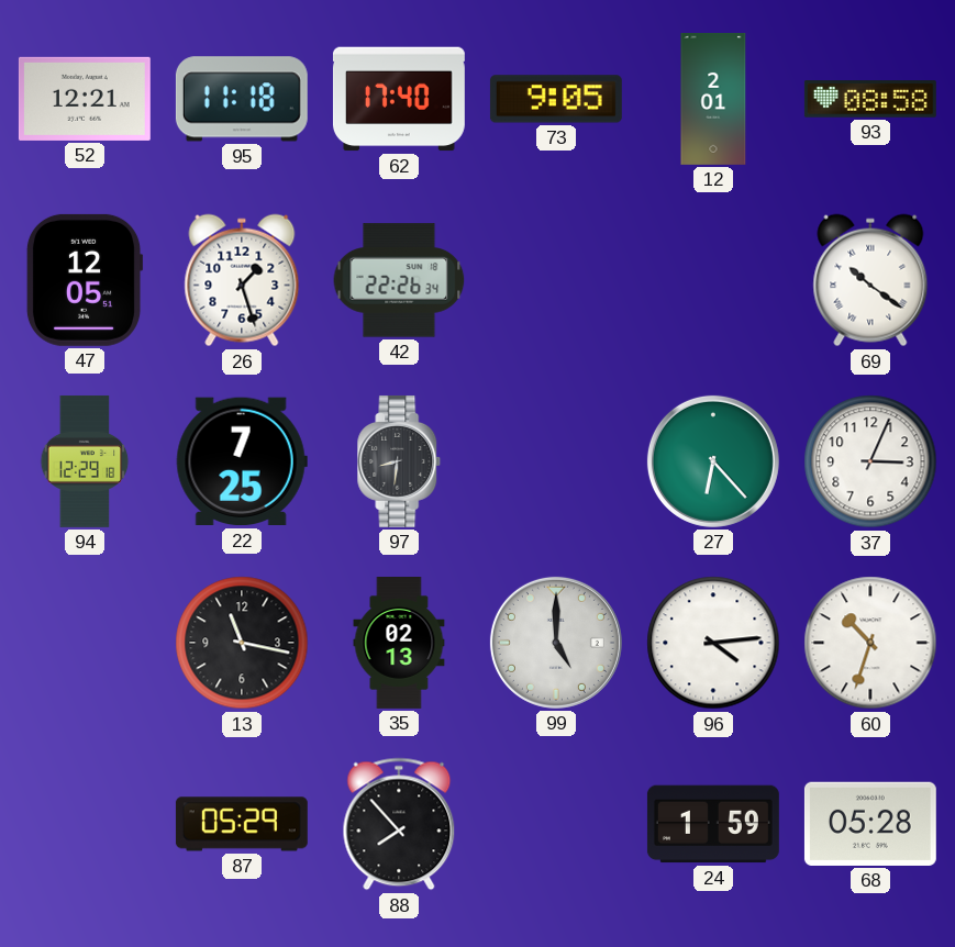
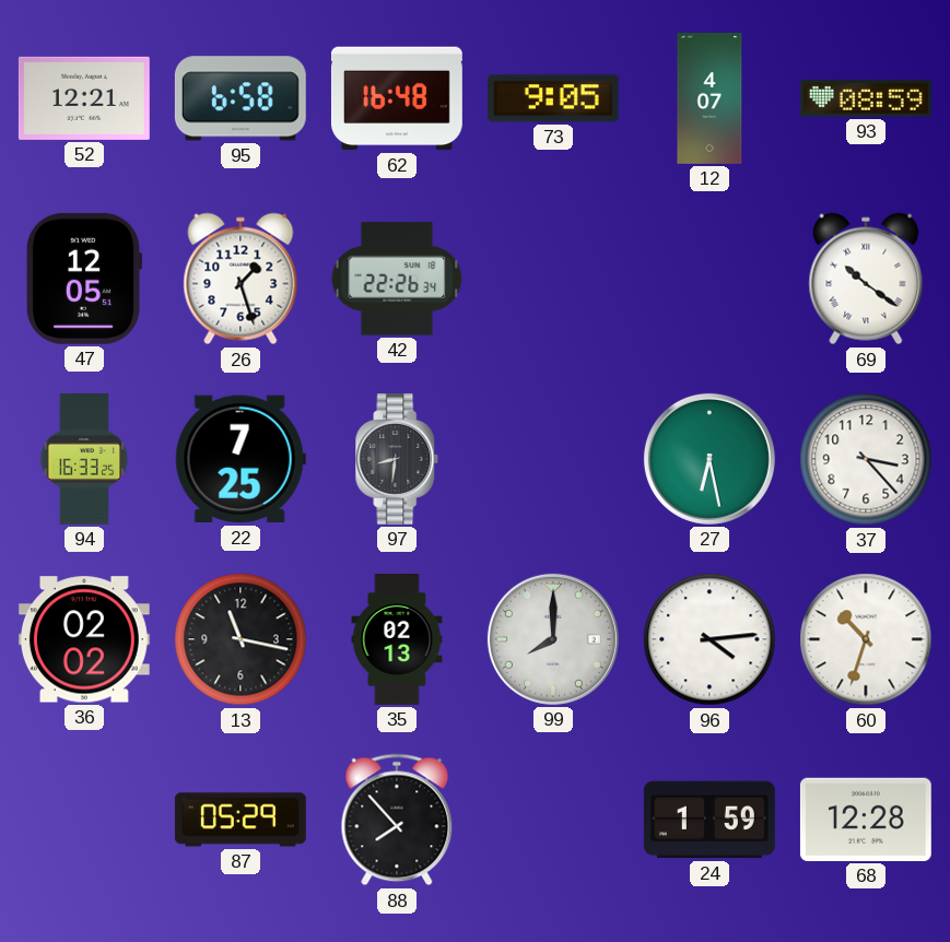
95: 11:18 -> 6:58 (241, 98)
62: 17:40 -> 16:48 (397, 98)
12: 2:01 -> 4:07 (709, 98)
93: 08:58 -> 08:59 (866, 99)
94: 12:29 -> 16:33 (84, 459)
27: 6:23 -> 6:28 (709, 459)
37: 3:04 -> 3:23 (866, 459)
36: none -> 02:02 (84, 639)
99: 5:00 -> 8:00 (553, 639)
68: 05:28 -> 12:28 (866, 820)
